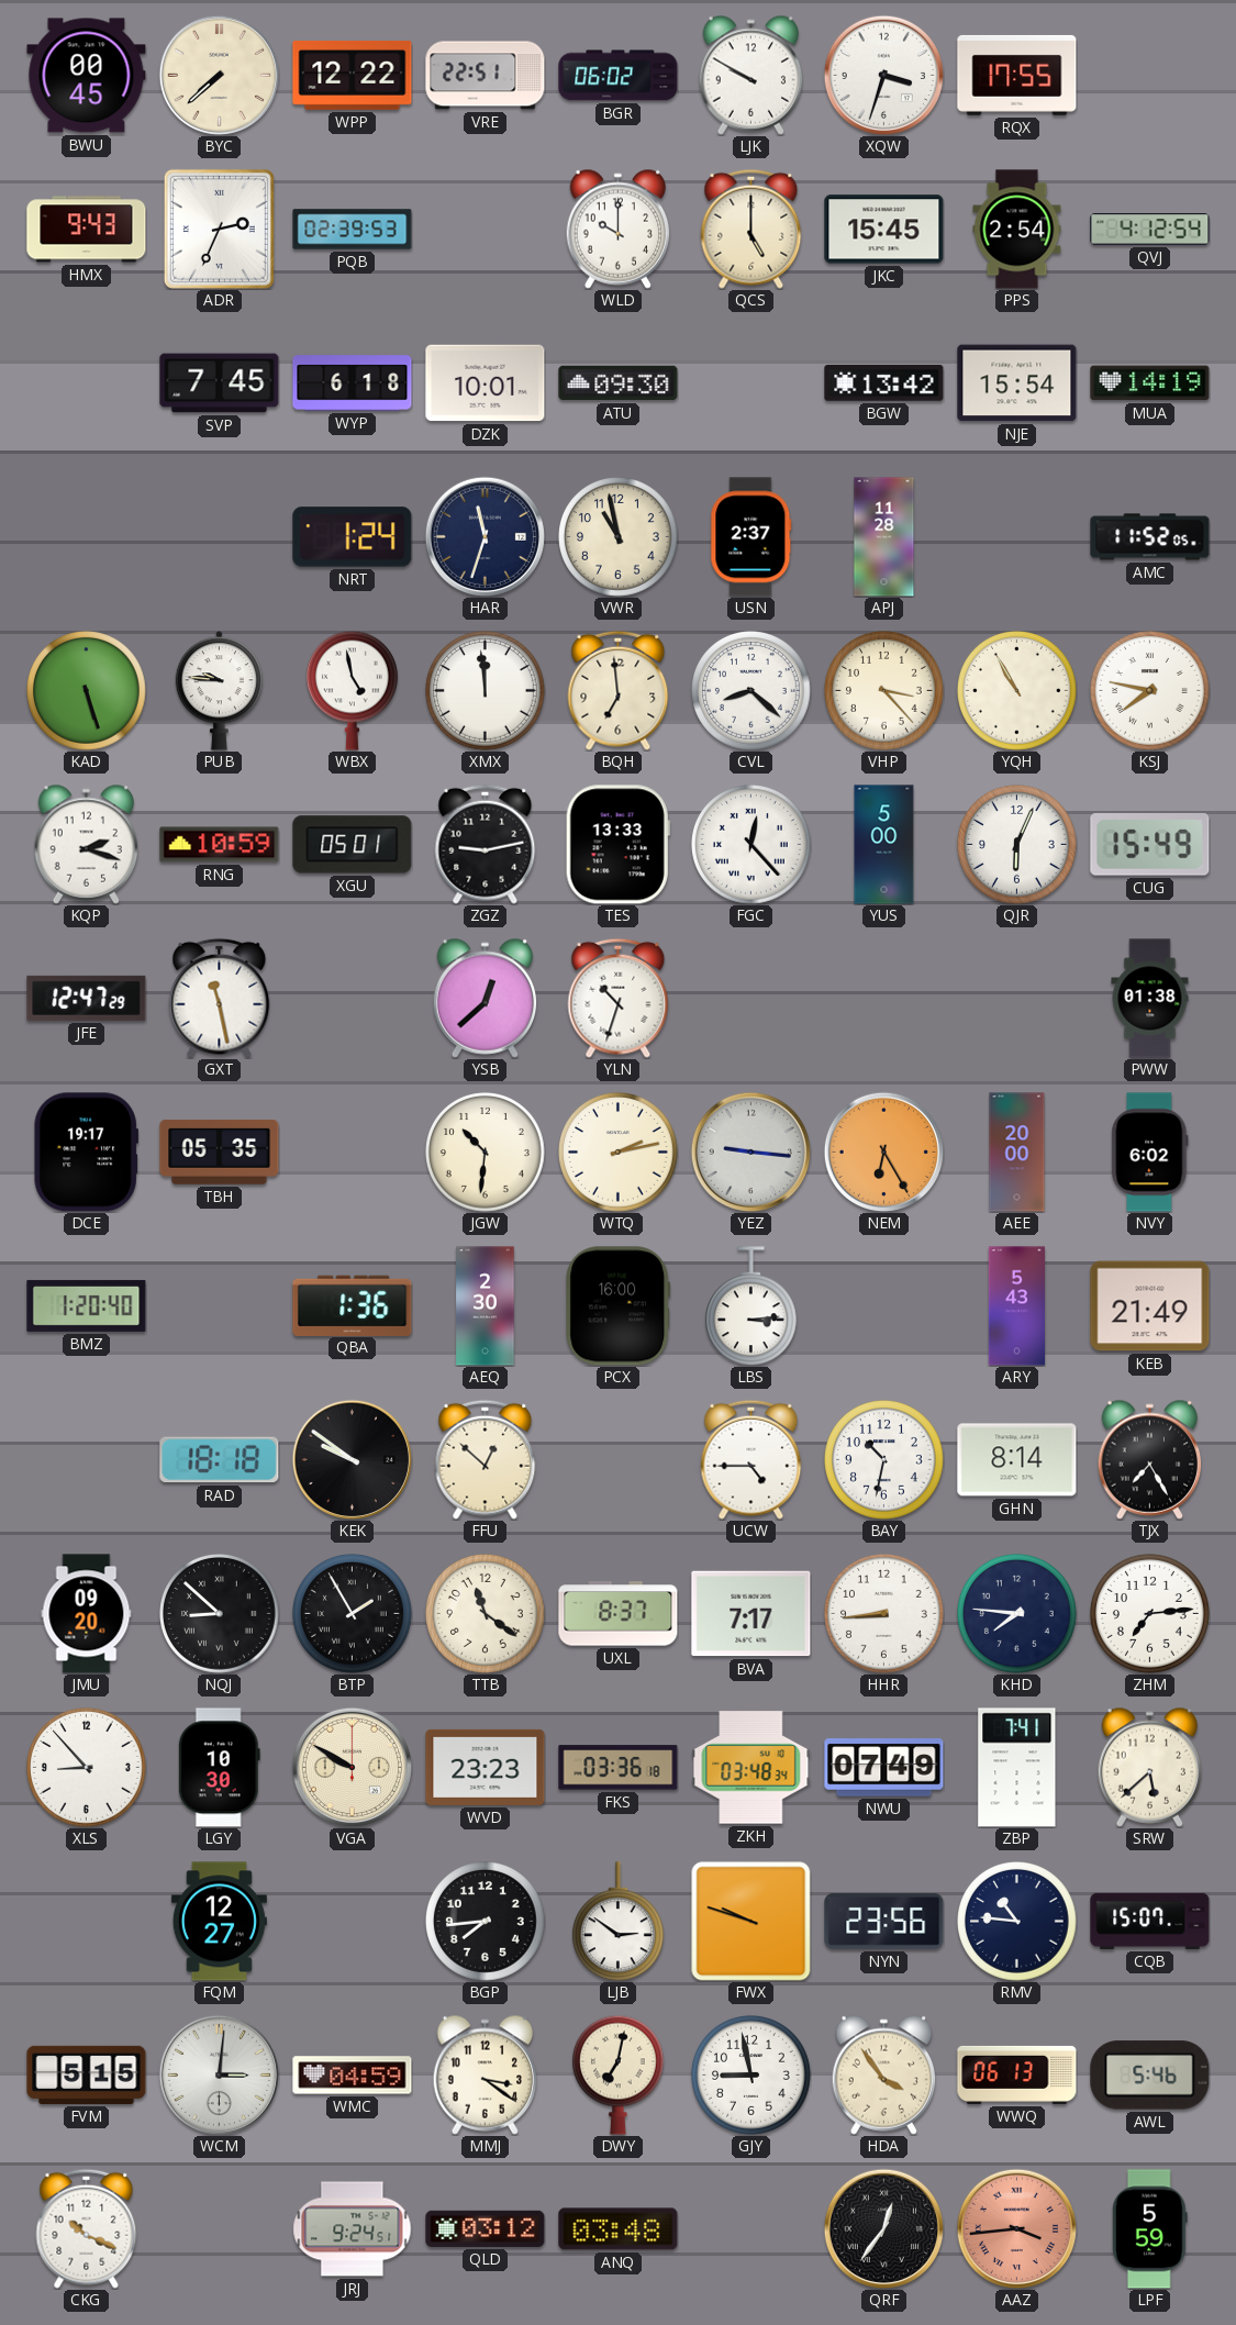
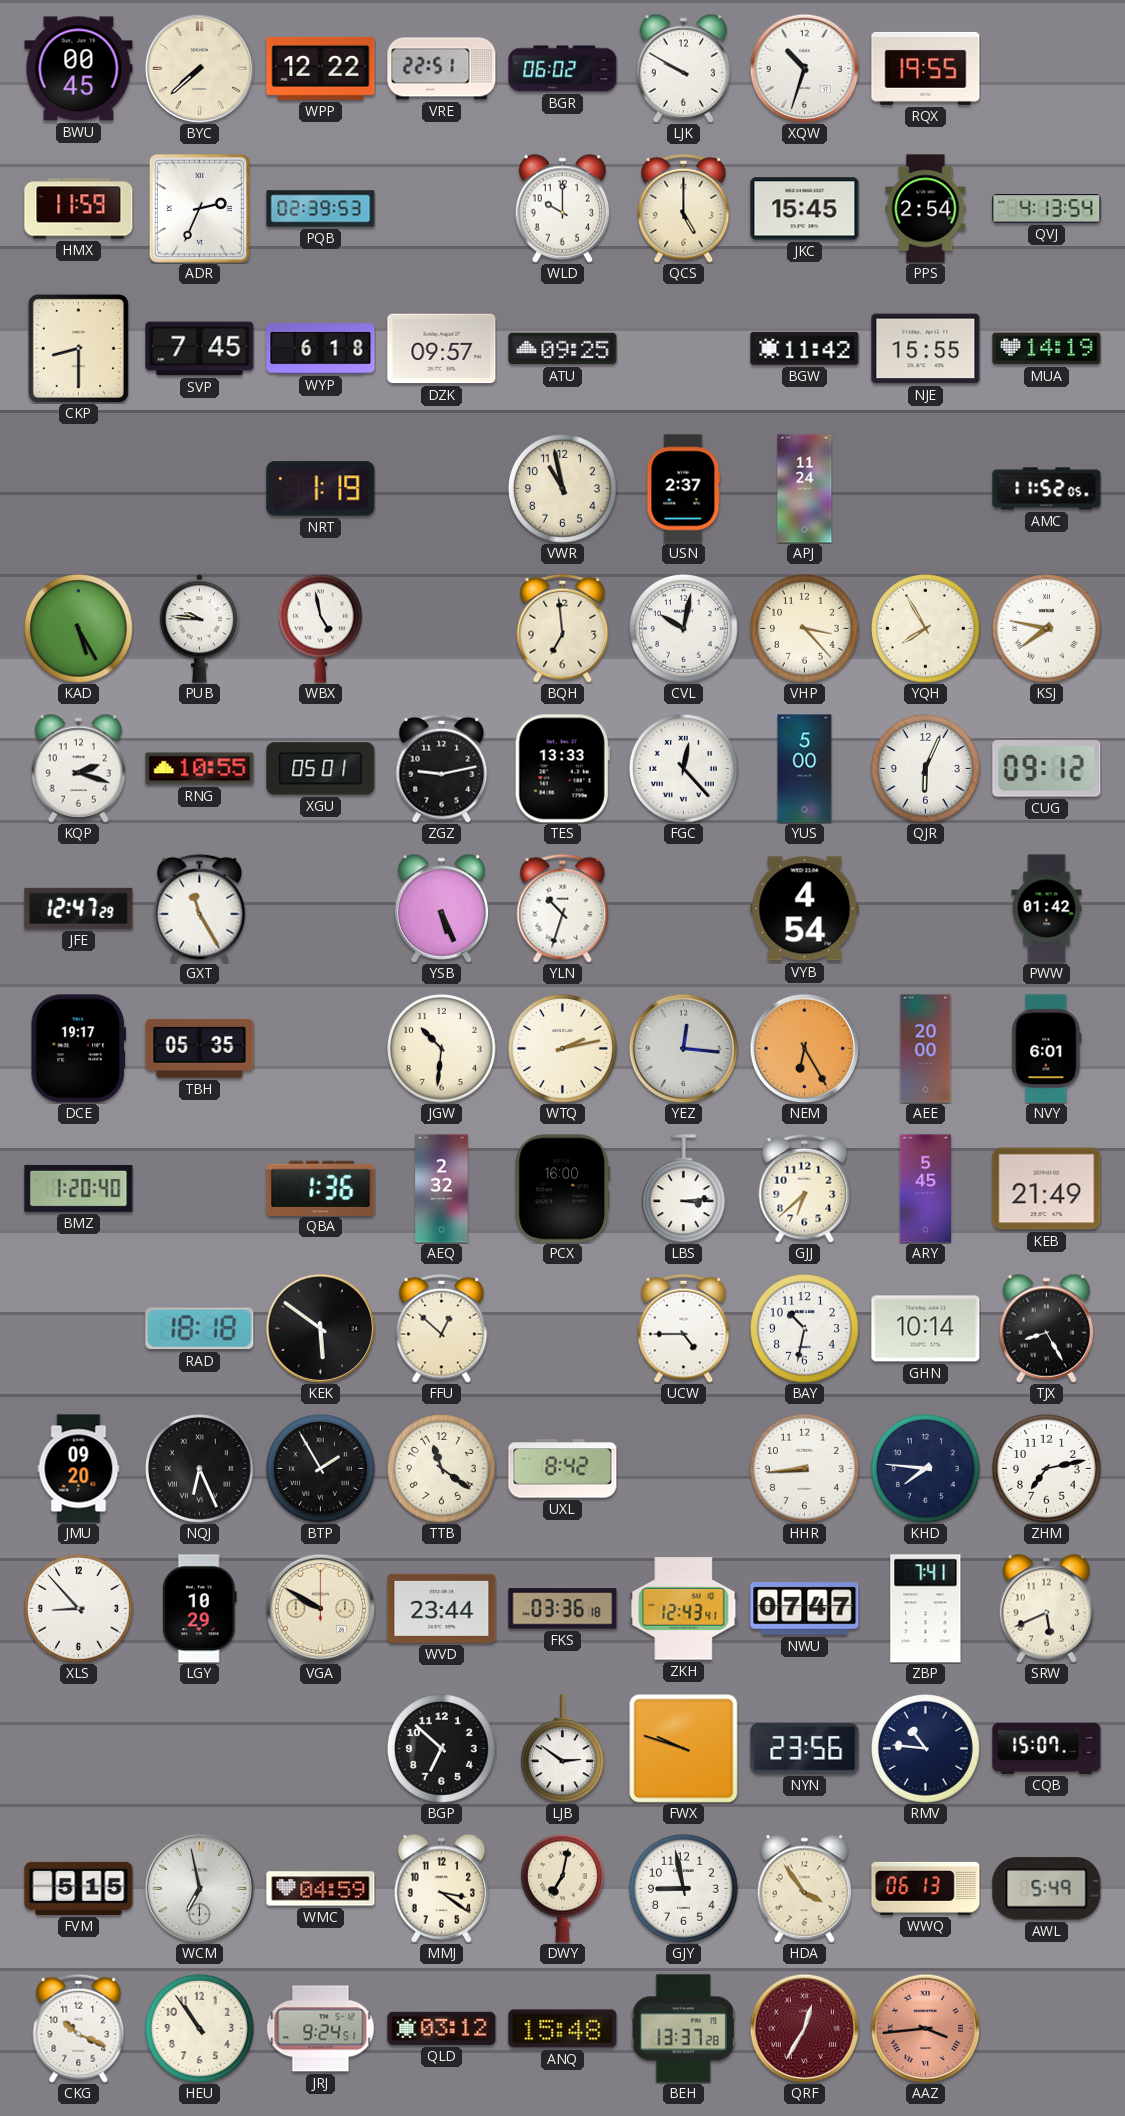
XQW: 3:33 -> 10:33 (804, 68)
RQX: 17:55 -> 19:55 (926, 68)
HMX: 9:43 -> 11:59 (79, 209)
QVJ: 4:12 -> 4:13 (1047, 209)
CKP: none -> 8:30 (78, 348)
DZK: 10:01 -> 09:57 (442, 349)
ATU: 09:30 -> 09:25 (563, 349)
BGW: 13:42 -> 11:42 (805, 349)
NJE: 15:54 -> 15:55 (926, 349)
NRT: 1:24 -> 1:19 (321, 489)
HAR: 11:33 -> none (485, 536)
APJ: 11:28 -> 11:24 (805, 489)
KAD: 5:27 -> 5:25 (79, 629)
XMX: 11:59 -> none (486, 691)
CVL: 8:22 -> 10:02 (684, 629)
YQH: 10:55 -> 7:55 (926, 629)
RNG: 10:59 -> 10:55 (200, 769)
CUG: 15:49 -> 09:12 (1047, 769)
GXT: 11:28 -> 11:25 (200, 908)
YSB: 12:38 -> 5:26 (442, 908)
VYB: none -> 4:54 (805, 909)
PWW: 01:38 -> 01:42 (1047, 909)
YEZ: 9:16 -> 12:16 (683, 1048)
NVY: 6:02 -> 6:01 (1047, 1049)
AEQ: 2:30 -> 2:32 (442, 1189)
GJJ: none -> 6:38 (805, 1188)
ARY: 5:43 -> 5:45 (926, 1189)
KEK: 9:51 -> 5:51 (320, 1328)
GHN: 8:14 -> 10:14 (926, 1329)
TJX: 7:25 -> 8:25 (1047, 1328)
NQJ: 8:52 -> 6:26 (200, 1469)
UXL: 8:37 -> 8:42 (563, 1469)
BVA: 7:17 -> none (751, 1614)
ZHM: 7:14 -> 7:13 (1047, 1469)
LGY: 10:30 -> 10:29 (199, 1609)
WVD: 23:23 -> 23:44 (442, 1608)
ZKH: 03:48 -> 12:43 (684, 1609)
NWU: 07:49 -> 07:47 (805, 1609)
SRW: 5:38 -> 5:41 (1047, 1608)
FQM: 12:27 -> none (219, 1922)
BGP: 7:44 -> 6:52 (442, 1749)
WCM: 3:01 -> 6:58 (199, 1888)
AWL: 5:46 -> 5:49 (1047, 1889)
HEU: none -> 10:54 (200, 2029)
ANQ: 03:48 -> 15:48 (563, 2029)
BEH: none -> 13:37 (683, 2029)
QRF: 12:36 -> 12:35 (804, 2028)
QRF dial: black -> burgundy (804, 2028)
LPF: 5:59 -> none (1149, 2229)
